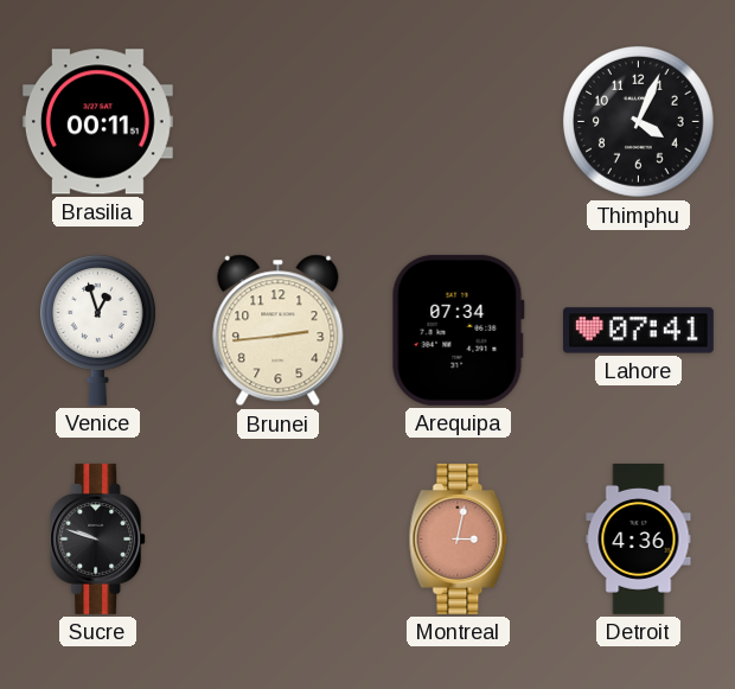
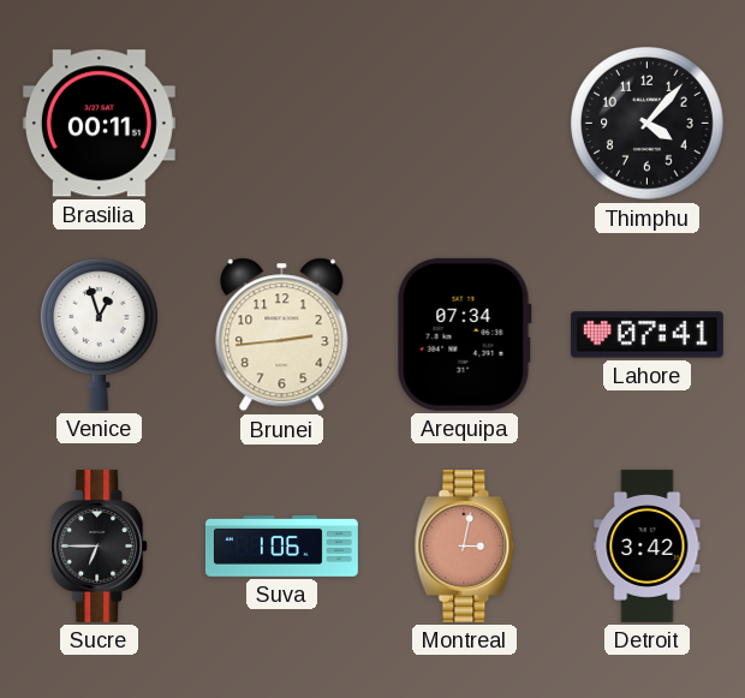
Thimphu: 4:04 -> 4:07 (648, 124)
Sucre: 9:48 -> 6:45 (100, 545)
Suva: none -> 1:06 (281, 547)
Detroit: 4:36 -> 3:42 (648, 545)
